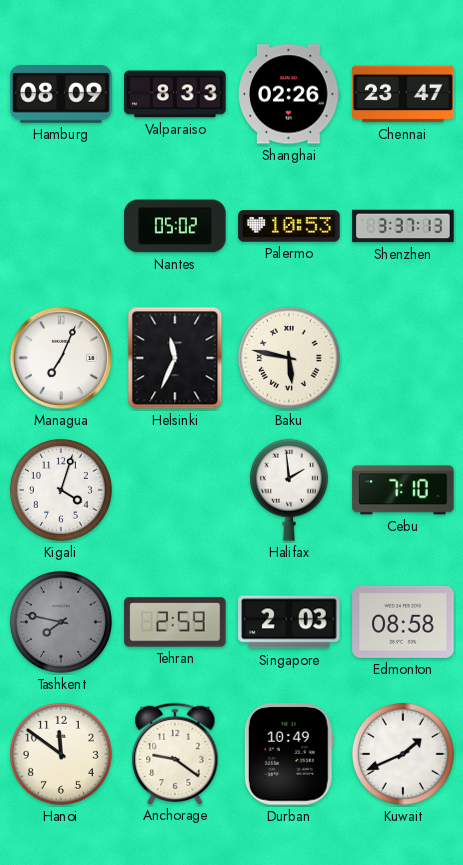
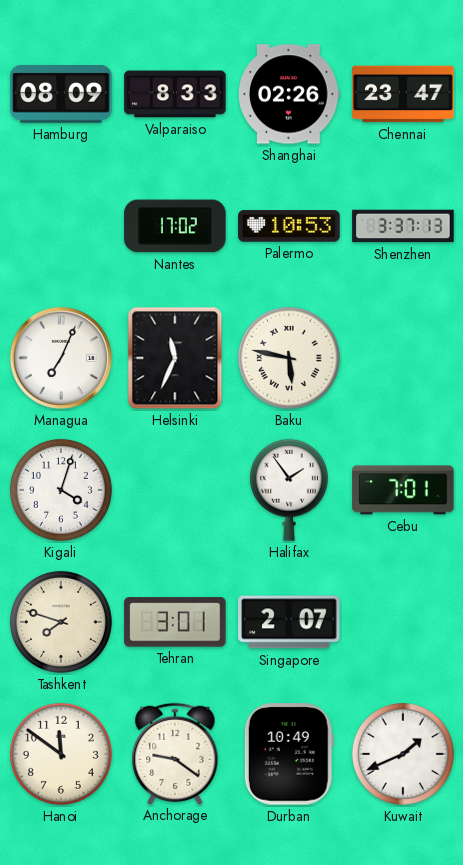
Nantes: 05:02 -> 17:02 (175, 226)
Halifax: 1:59 -> 1:54 (289, 490)
Cebu: 7:10 -> 7:01 (403, 490)
Tashkent: 7:47 -> 7:48 (61, 622)
Tashkent dial: grey -> cream (61, 622)
Tehran: 2:59 -> 3:01 (175, 622)
Singapore: 2:03 -> 2:07 (289, 622)
Edmonton: 08:58 -> none (403, 622)
